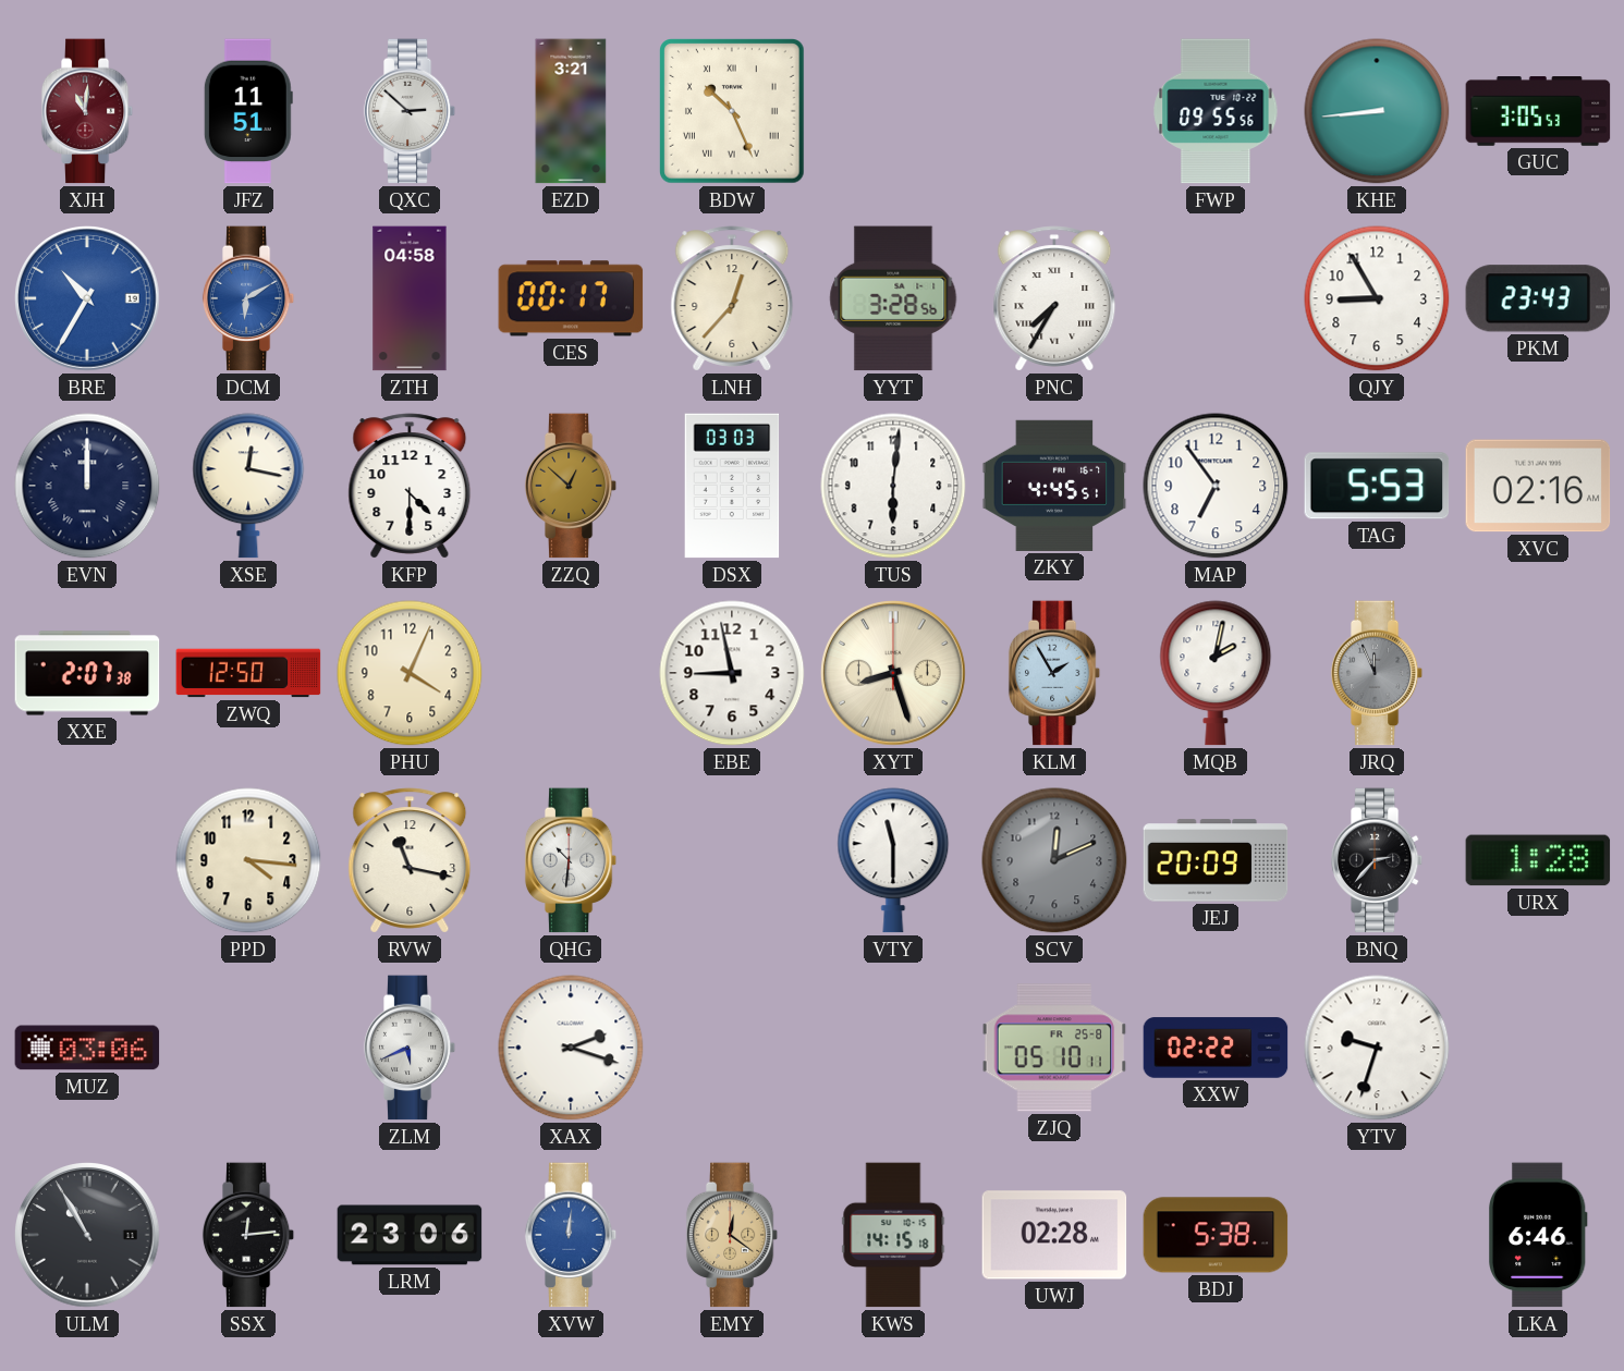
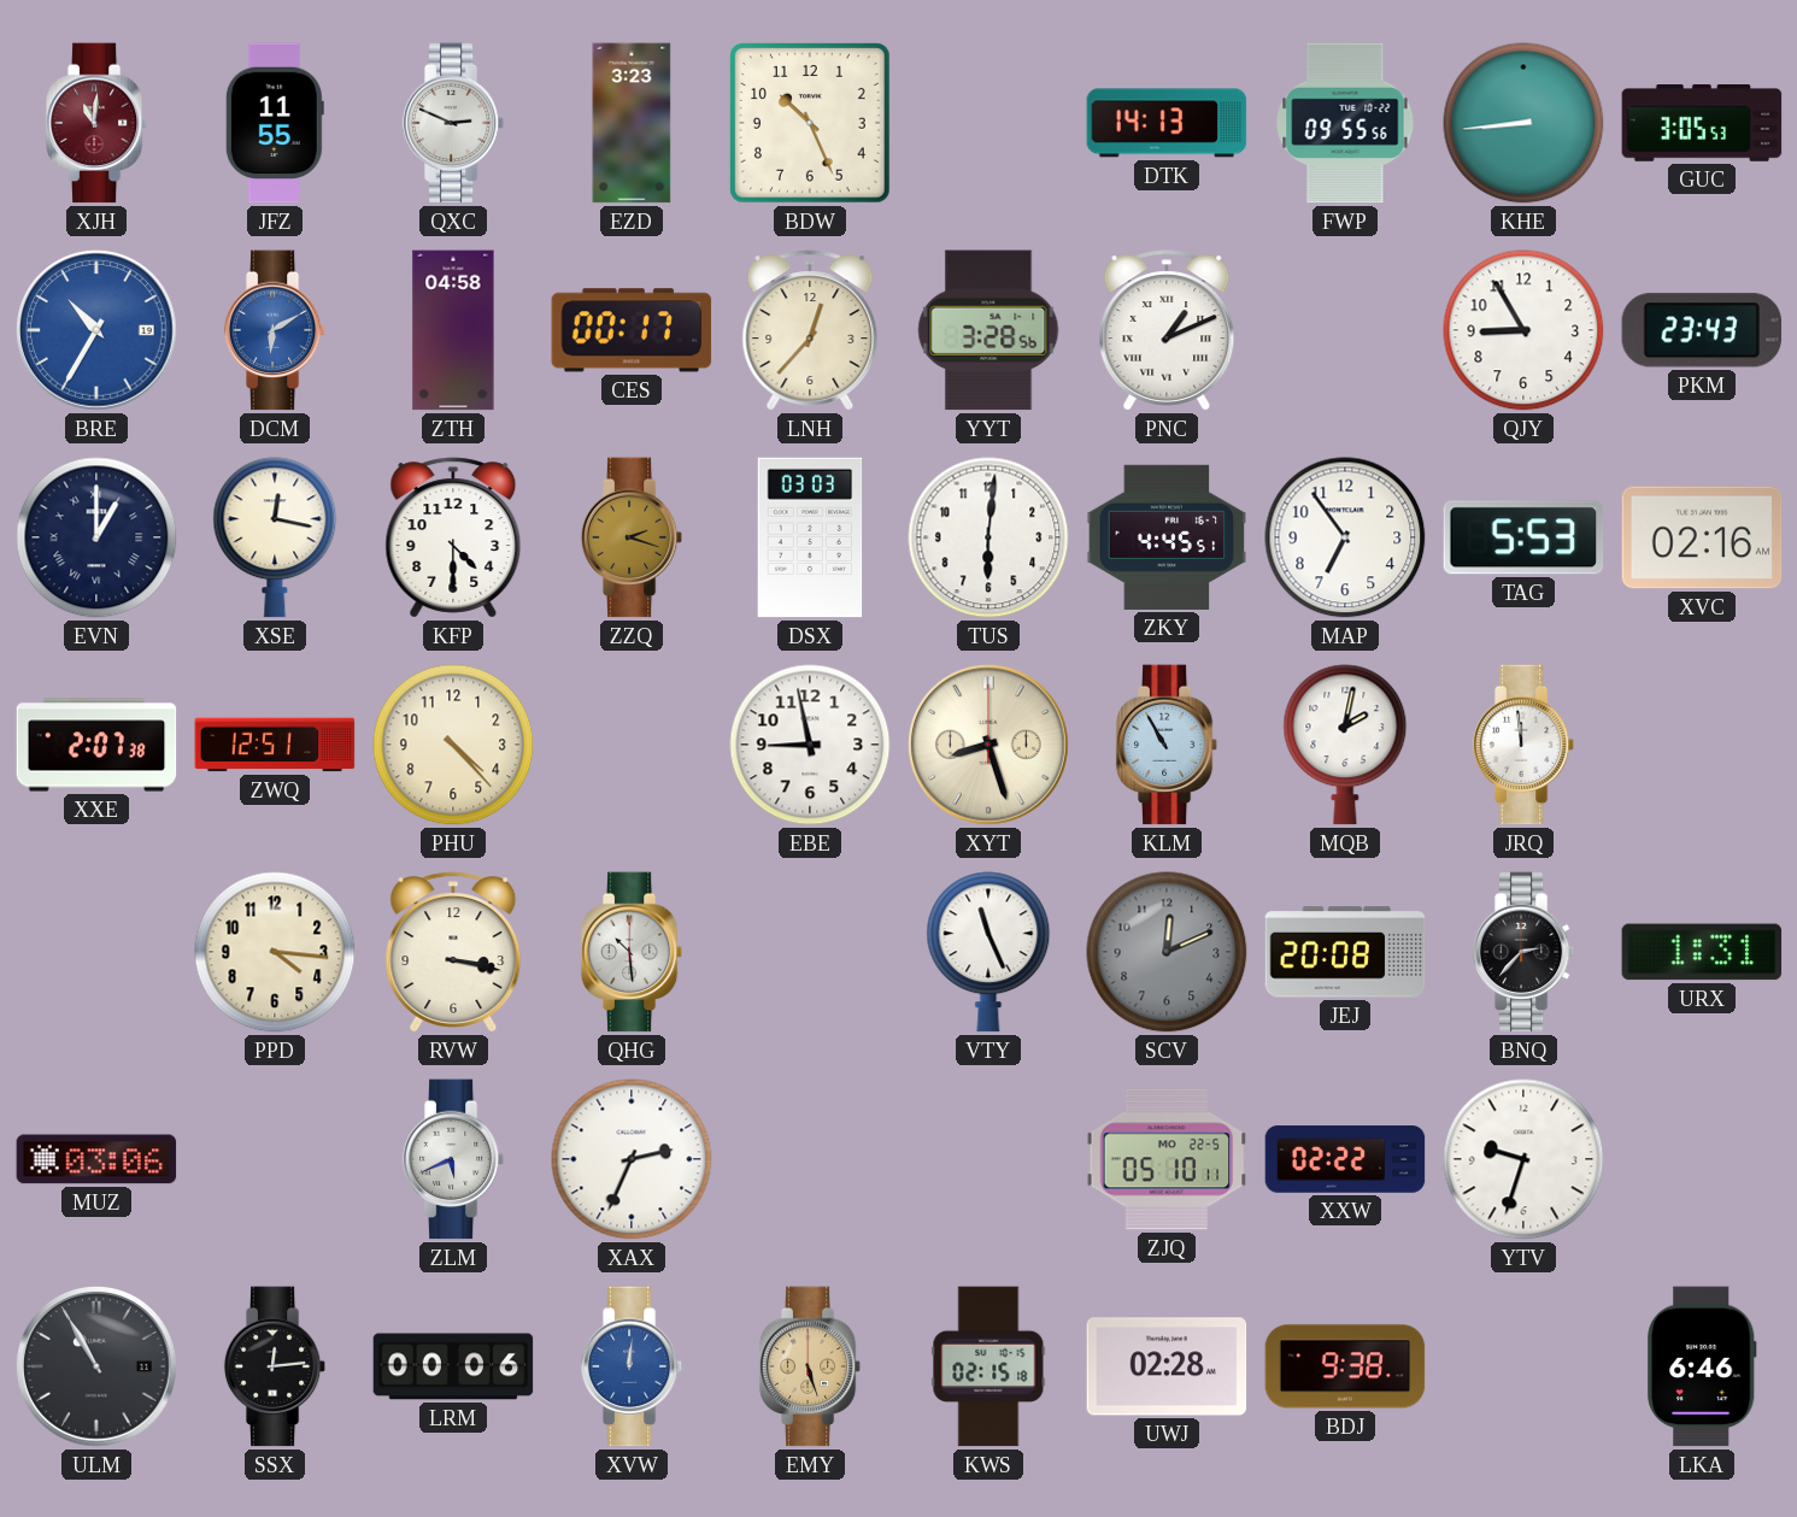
JFZ: 11:51 -> 11:55 (275, 123)
QXC: 2:52 -> 2:49 (453, 123)
EZD: 3:21 -> 3:23 (632, 123)
BDW numerals: Roman -> Arabic (811, 124)
DTK: none -> 14:13 (1167, 123)
PNC: 7:35 -> 1:11 (1167, 330)
EVN: 12:00 -> 1:00 (96, 537)
ZZQ: 12:52 -> 2:18 (632, 537)
ZWQ: 12:50 -> 12:51 (275, 745)
PHU: 4:04 -> 4:23 (453, 745)
KLM: 1:55 -> 10:55 (1167, 745)
JRQ: 11:56 -> 11:59 (1523, 745)
JRQ dial: grey -> white (1523, 745)
RVW: 11:17 -> 3:17 (453, 952)
QHG: 10:31 -> 10:29 (632, 952)
VTY: 11:30 -> 11:26 (988, 952)
JEJ: 20:09 -> 20:08 (1345, 952)
URX: 1:28 -> 1:31 (1702, 952)
XAX: 2:18 -> 2:34 (632, 1159)
ZJQ date: FR 25-8 -> MO 22-5 (1167, 1159)
LRM: 23:06 -> 00:06 (453, 1366)
EMY: 12:21 -> 5:27 (810, 1366)
KWS: 14:15 -> 02:15 (988, 1366)
BDJ: 5:38 -> 9:38 (1345, 1366)
